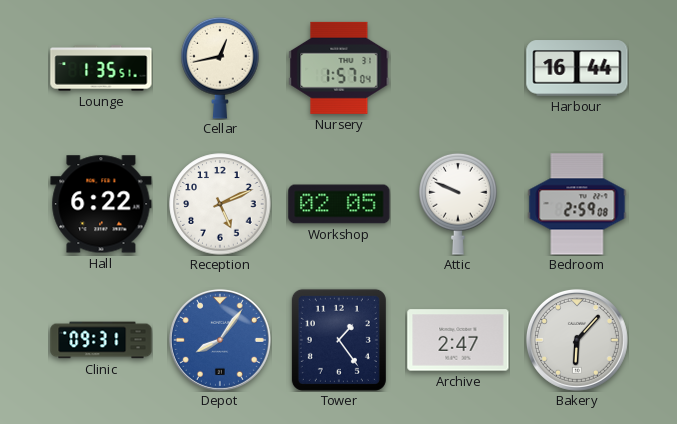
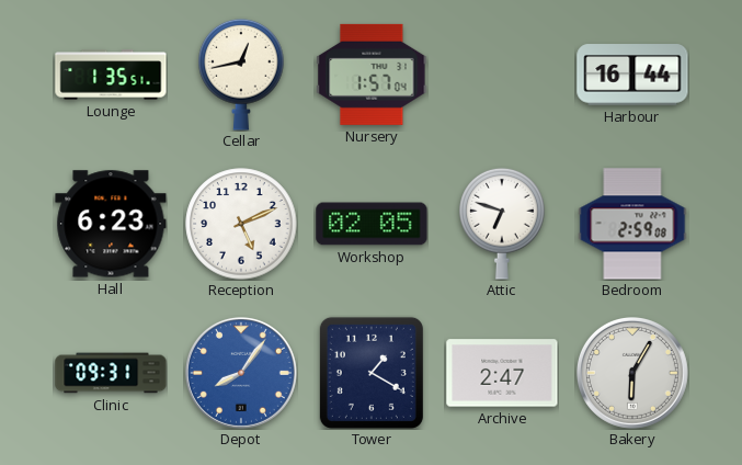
Hall: 6:22 -> 6:23 (111, 224)
Attic: 9:49 -> 6:48 (502, 224)
Tower: 1:24 -> 1:20 (372, 373)
Bakery: 6:07 -> 6:05 (632, 373)
